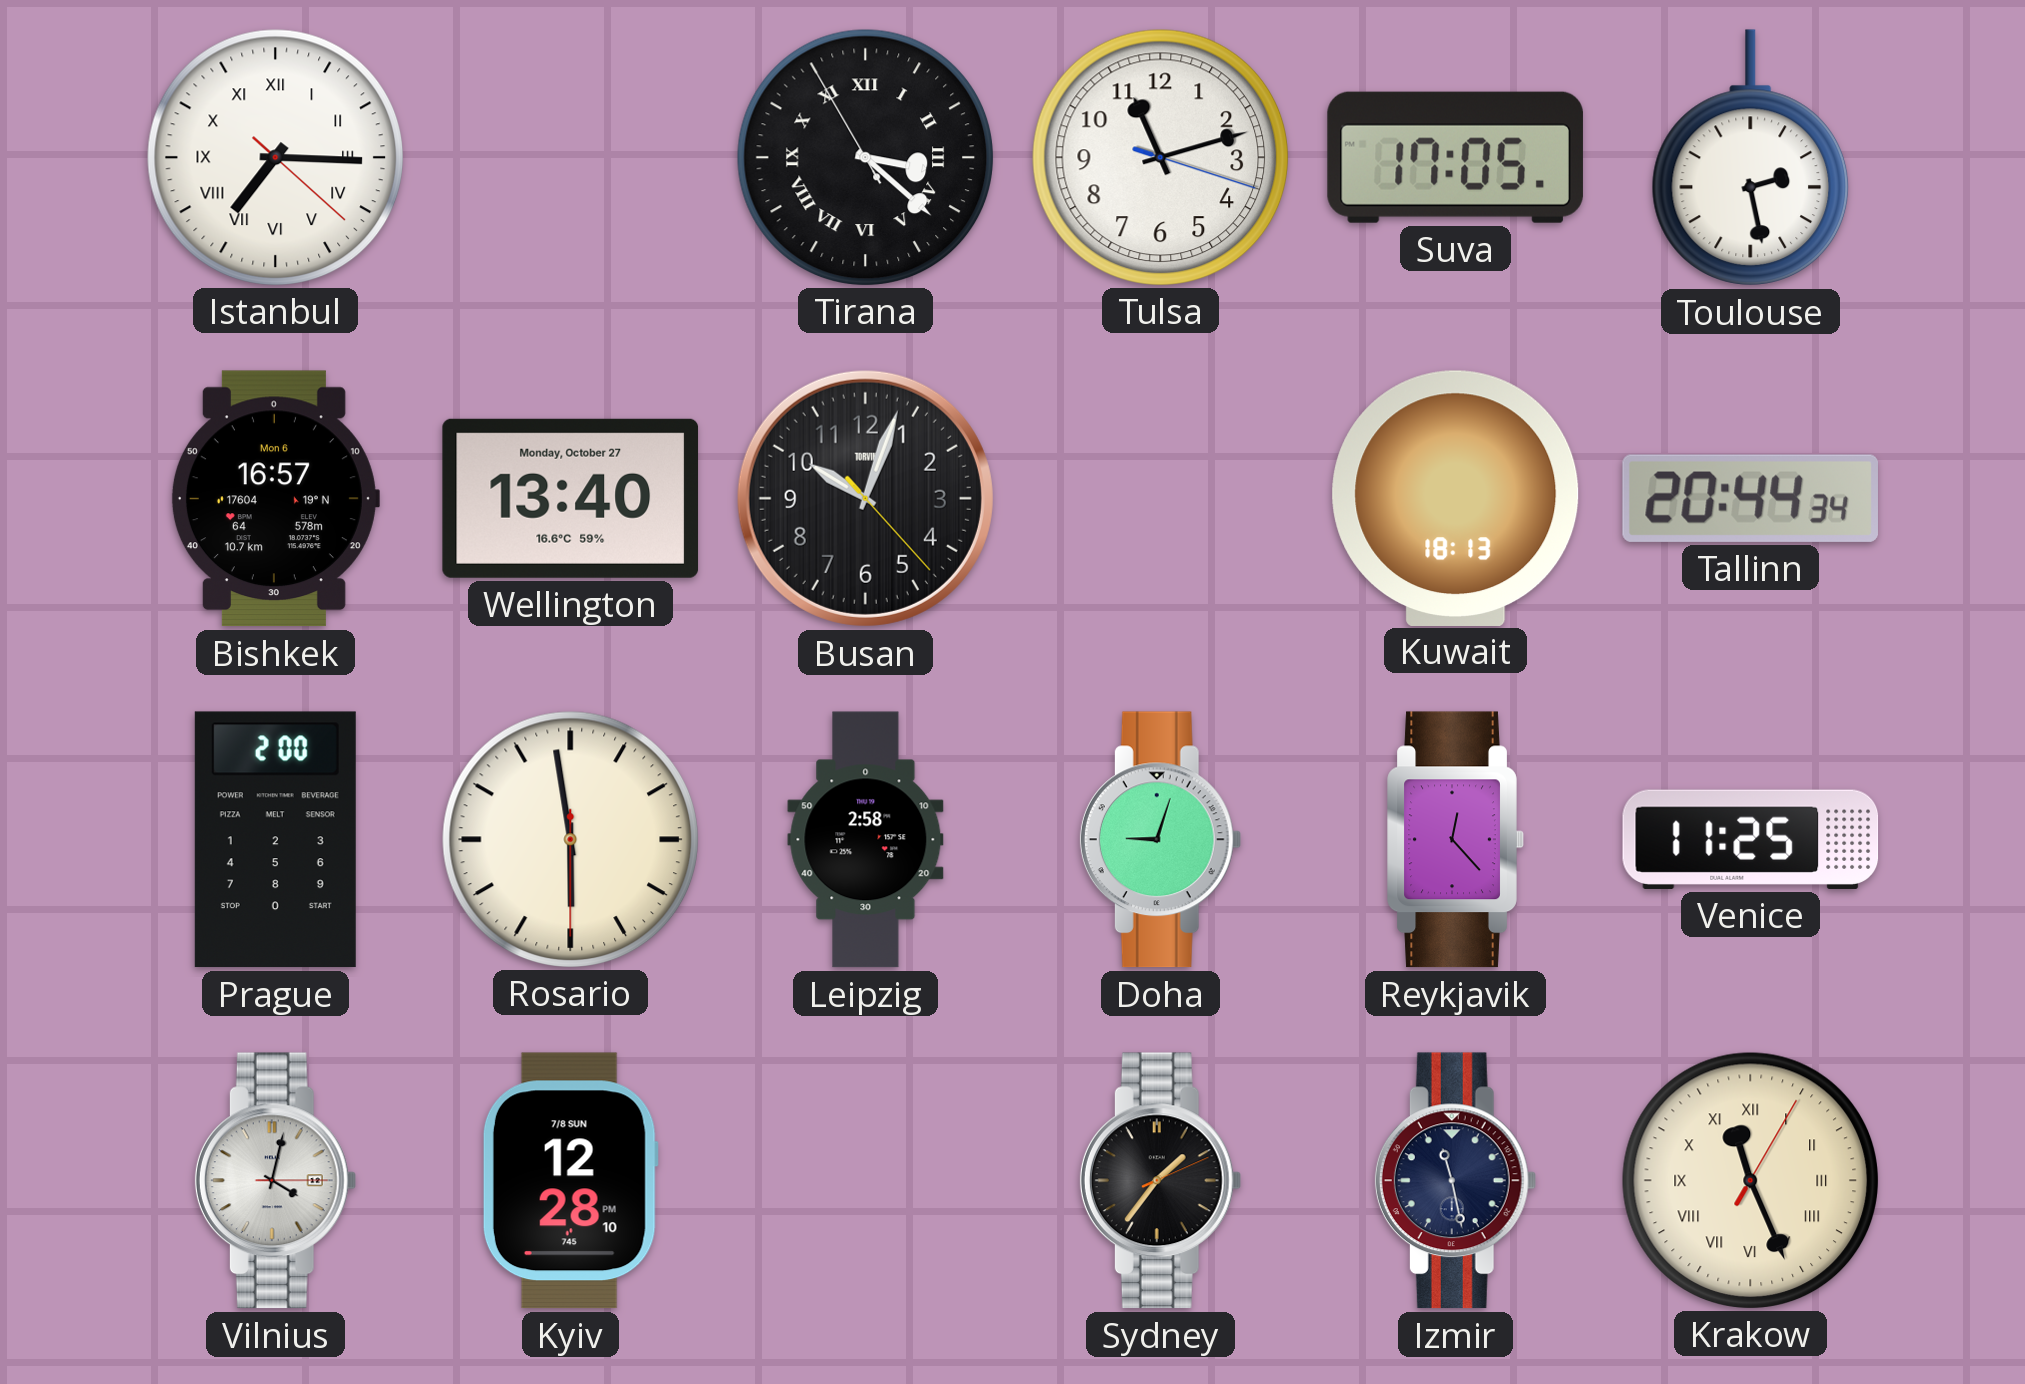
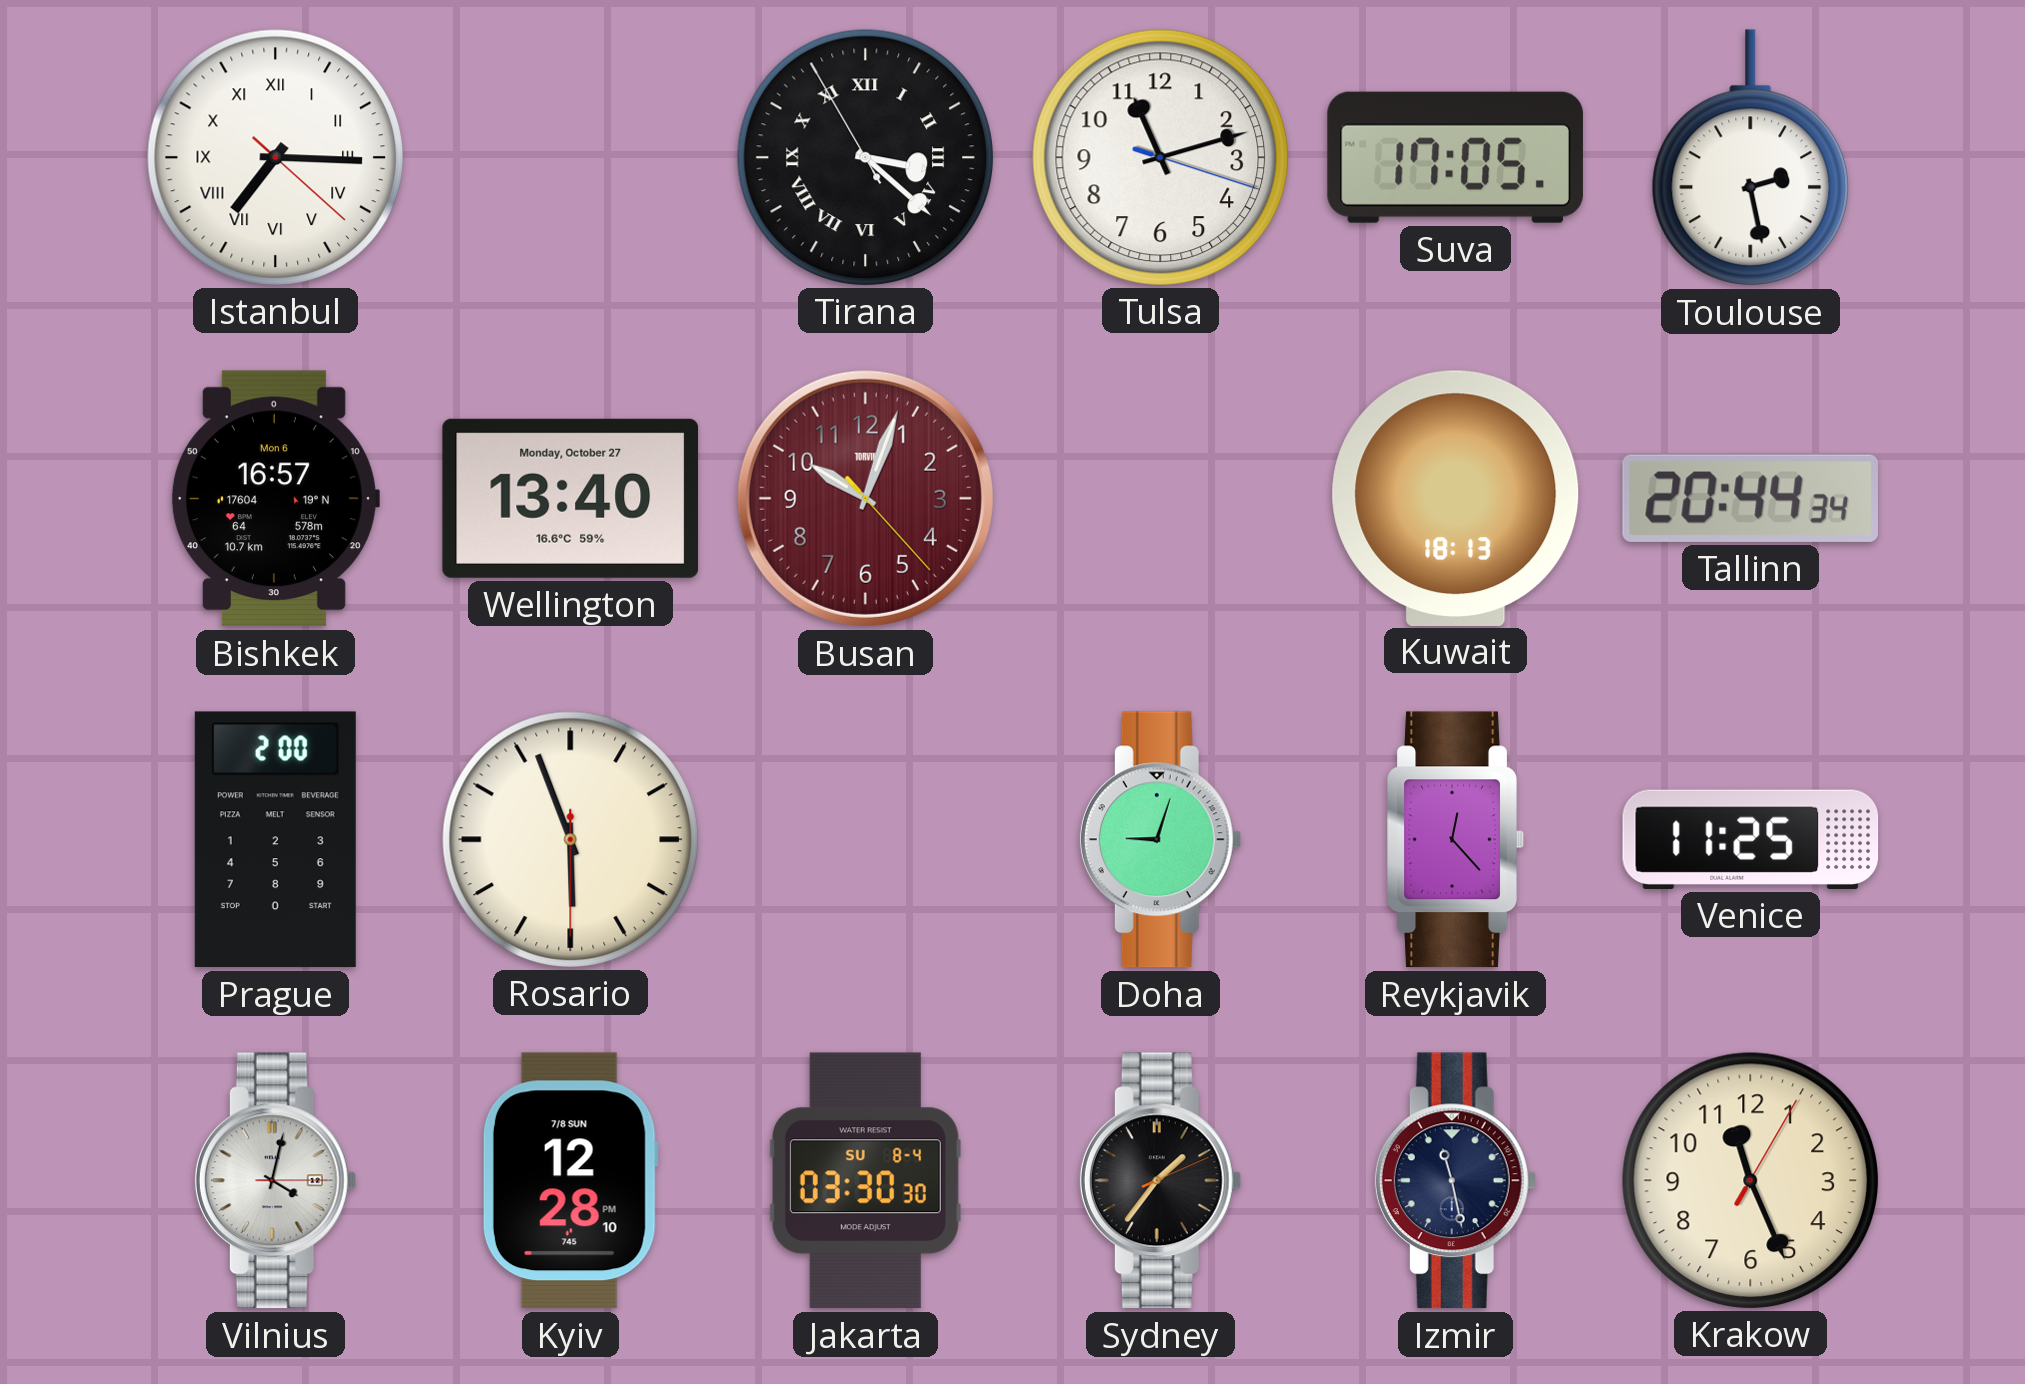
Busan dial: black -> burgundy (865, 498)
Rosario: 5:58 -> 5:56 (570, 839)
Leipzig: 2:58 -> none (866, 840)
Jakarta: none -> 03:30 (865, 1181)
Krakow numerals: Roman -> Arabic (1750, 1180)
